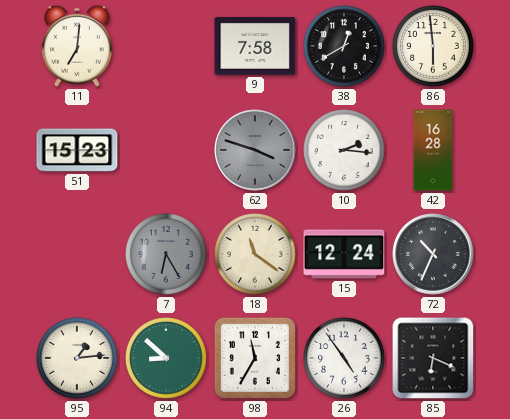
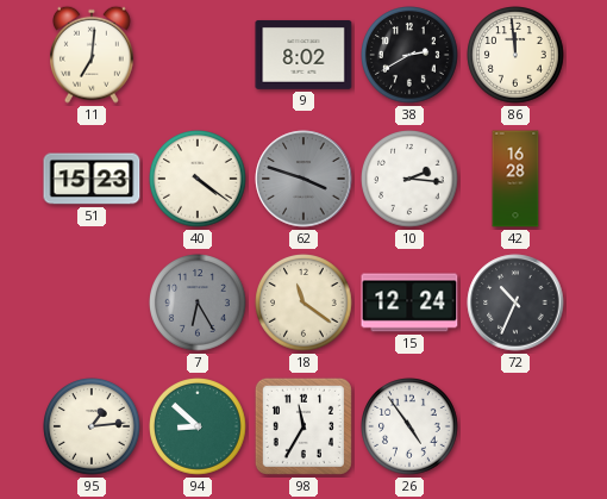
9: 7:58 -> 8:02 (303, 55)
38: 12:40 -> 2:40 (411, 56)
86: 5:59 -> 11:59 (517, 56)
40: none -> 4:21 (199, 180)
85: 6:19 -> none (433, 358)
